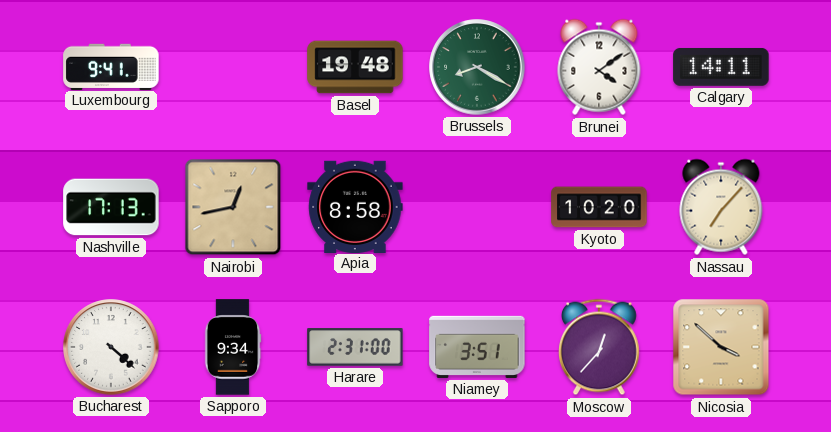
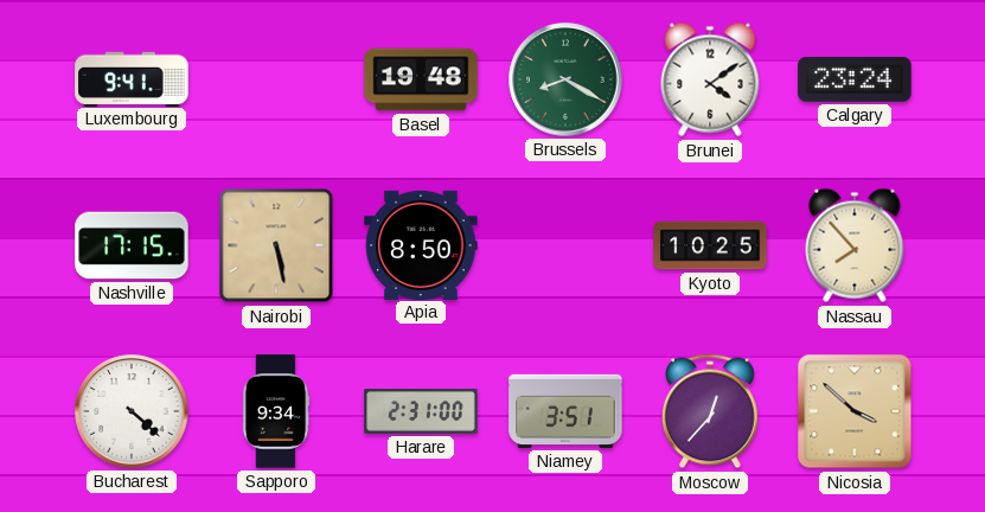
Calgary: 14:11 -> 23:24 (855, 79)
Nashville: 17:13 -> 17:15 (132, 245)
Nairobi: 12:43 -> 5:28 (276, 245)
Apia: 8:58 -> 8:50 (421, 244)
Kyoto: 10:20 -> 10:25 (710, 245)
Nassau: 7:07 -> 7:53 (855, 245)
